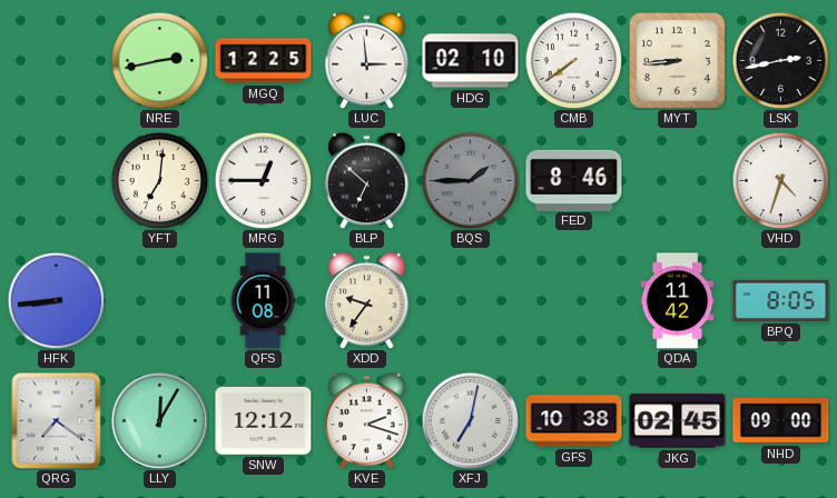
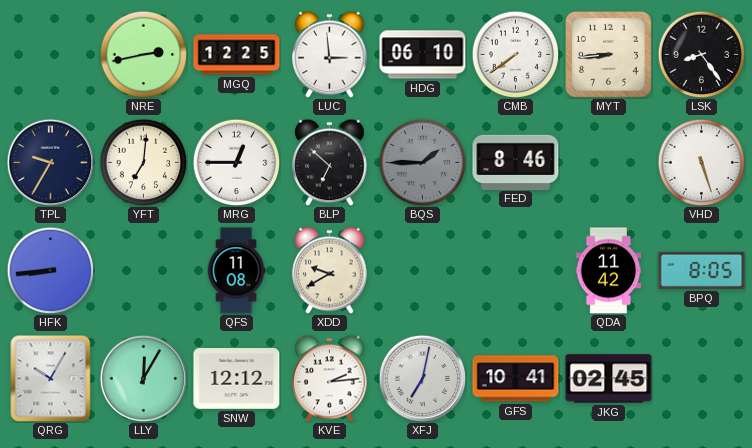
HDG: 02:10 -> 06:10 (423, 55)
LSK: 2:43 -> 8:24 (701, 54)
TPL: none -> 9:35 (50, 162)
VHD: 4:33 -> 5:27 (701, 162)
XDD: 9:36 -> 9:40 (330, 270)
QRG: 7:21 -> 10:05 (51, 378)
KVE: 2:18 -> 2:14 (330, 378)
GFS: 10:38 -> 10:41 (516, 379)
NHD: 09:00 -> none (781, 421)
